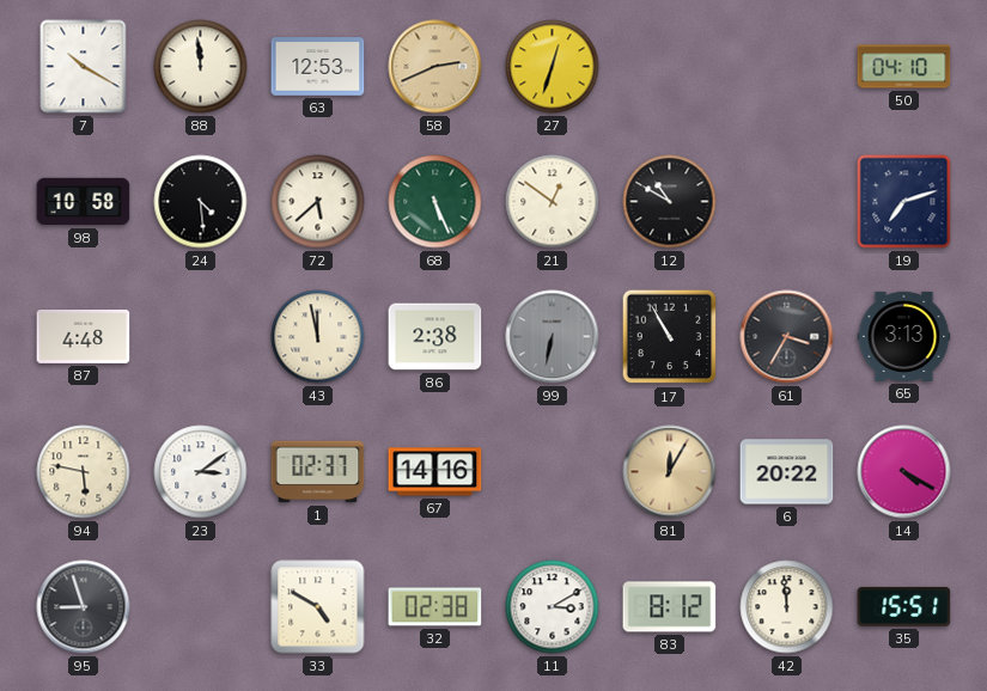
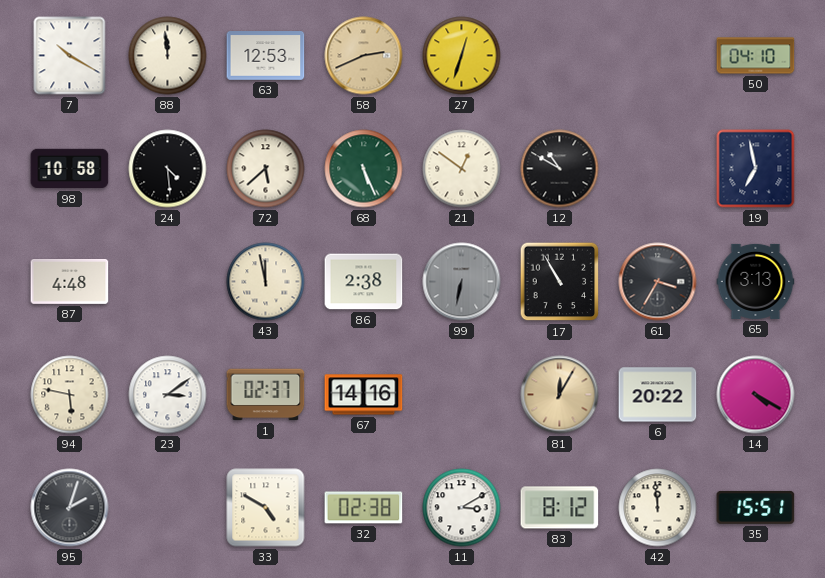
19: 7:12 -> 6:58 (756, 169)
95: 8:57 -> 2:03 (70, 508)
